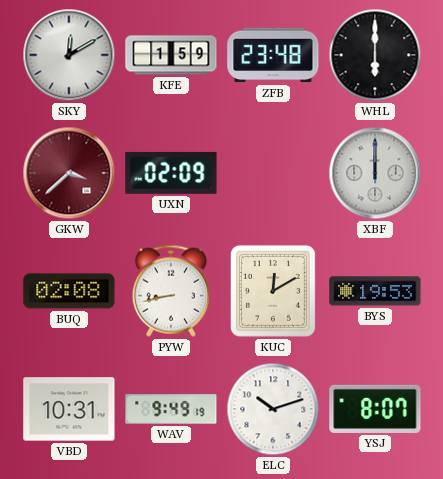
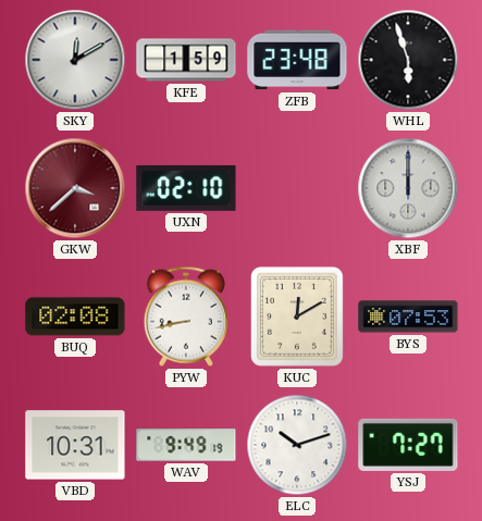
WHL: 6:00 -> 5:57 (408, 60)
UXN: 02:09 -> 02:10 (186, 188)
BYS: 19:53 -> 07:53 (408, 317)
YSJ: 8:07 -> 7:27 (408, 445)
